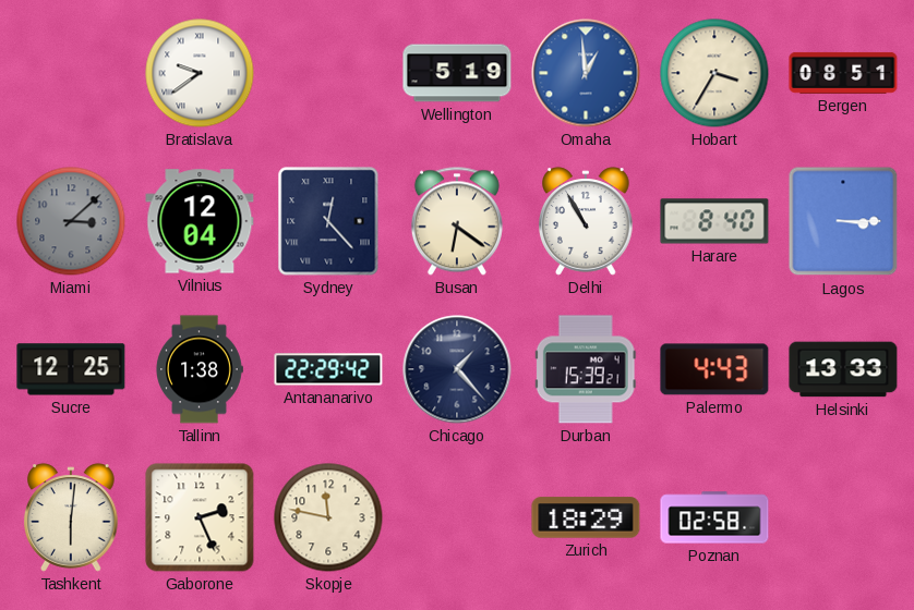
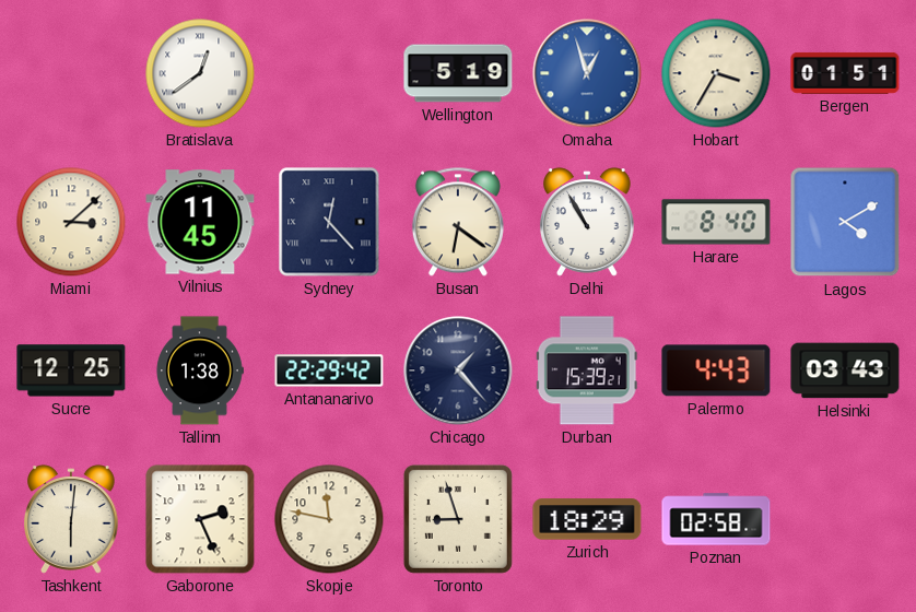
Bratislava: 9:39 -> 12:39 (200, 73)
Omaha: 12:59 -> 12:57 (587, 73)
Bergen: 08:51 -> 01:51 (845, 73)
Miami dial: grey -> cream (71, 222)
Vilnius: 12:04 -> 11:45 (200, 222)
Lagos: 3:15 -> 4:10 (845, 222)
Helsinki: 13:33 -> 03:43 (845, 370)
Toronto: none -> 8:57 (458, 519)
